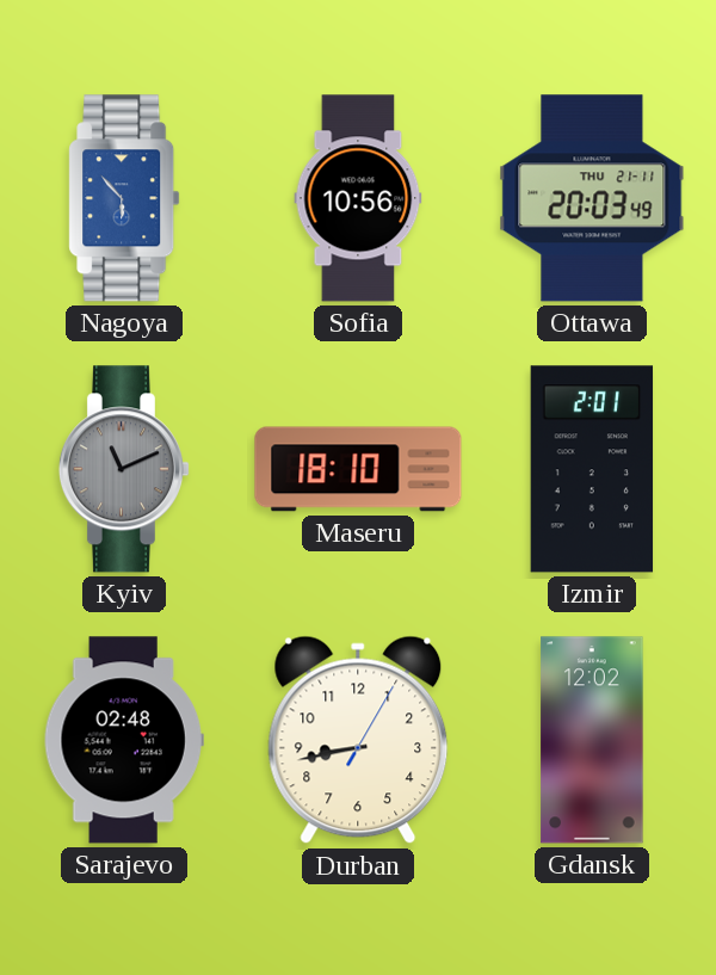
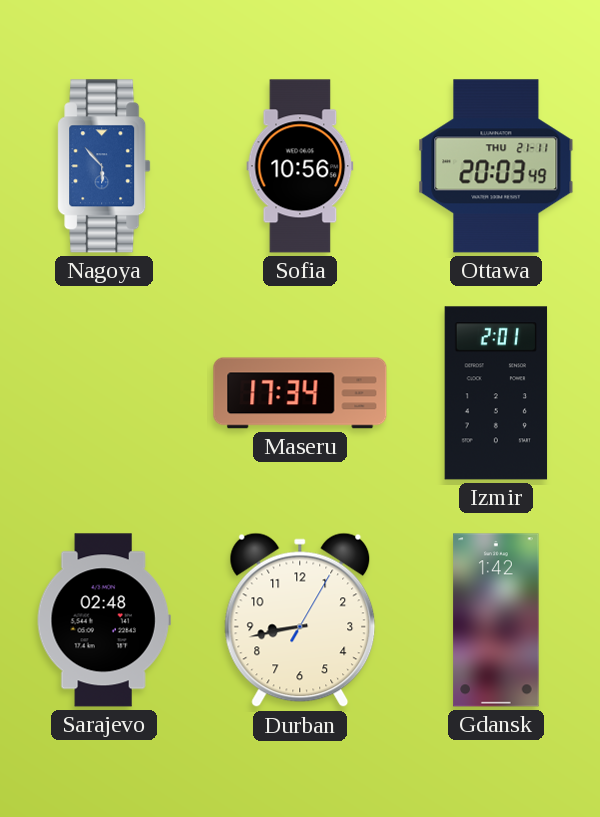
Kyiv: 11:11 -> none (123, 469)
Maseru: 18:10 -> 17:34 (300, 393)
Gdansk: 12:02 -> 1:42 (496, 620)
